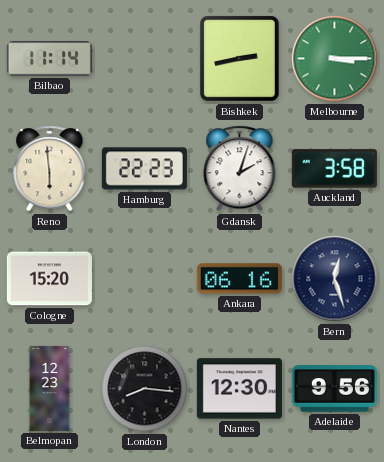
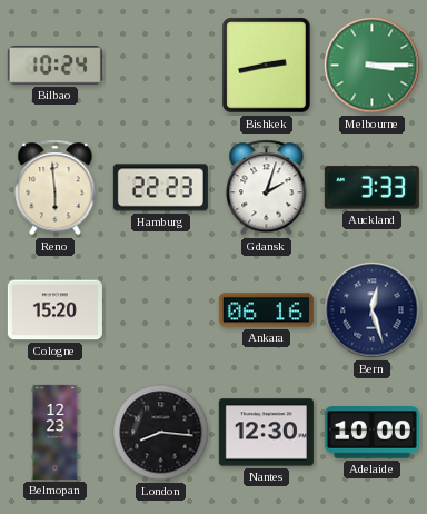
Bilbao: 11:14 -> 10:24 (54, 66)
Auckland: 3:58 -> 3:33 (371, 188)
Adelaide: 9:56 -> 10:00 (371, 433)
